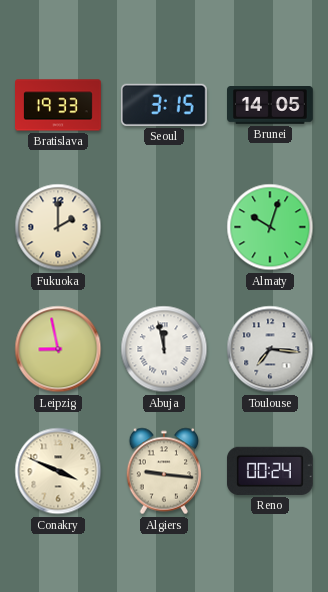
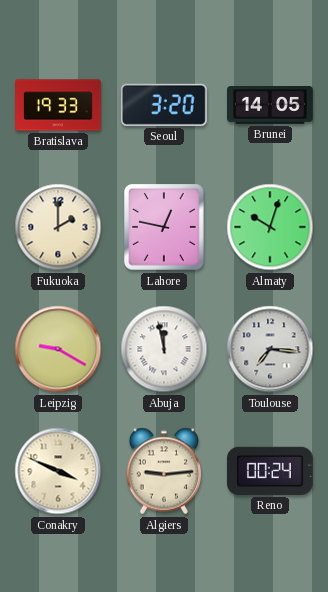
Seoul: 3:15 -> 3:20 (164, 105)
Lahore: none -> 12:47 (165, 227)
Leipzig: 8:58 -> 9:20 (58, 349)
Algiers: 9:16 -> 9:14 (164, 471)
